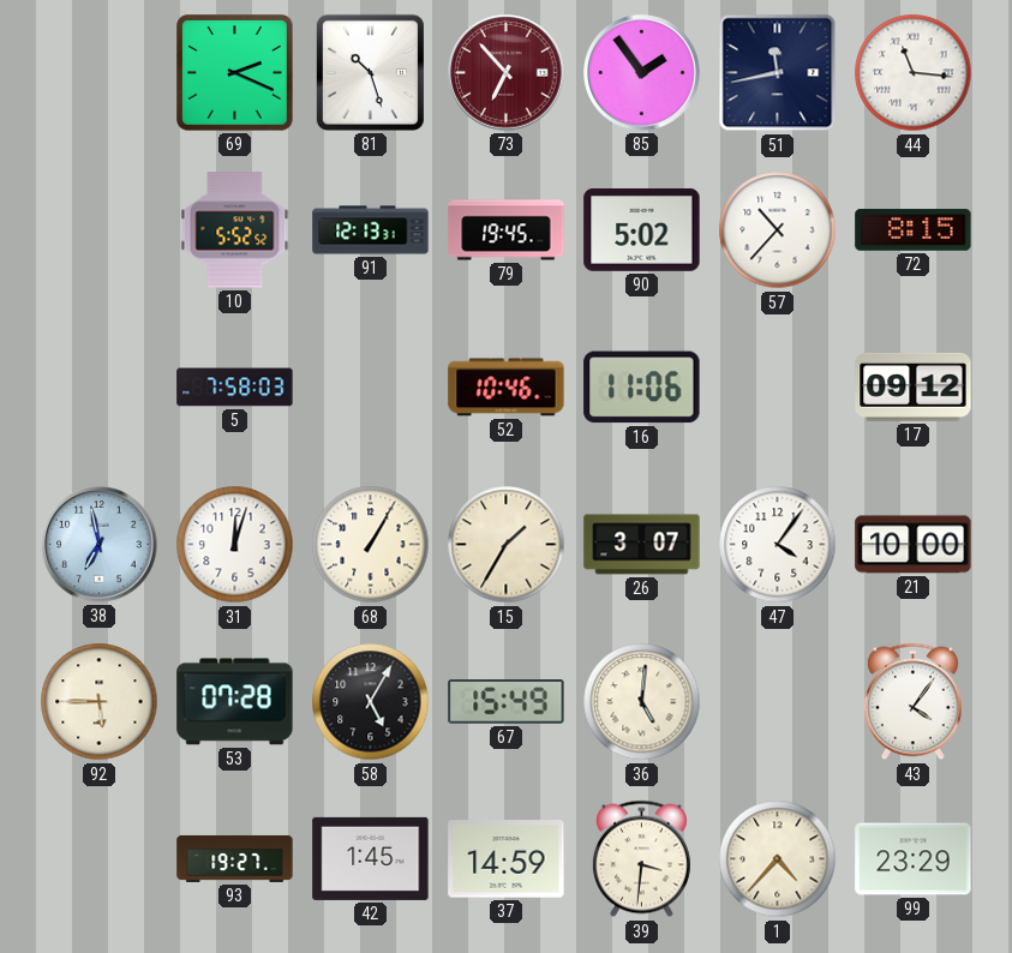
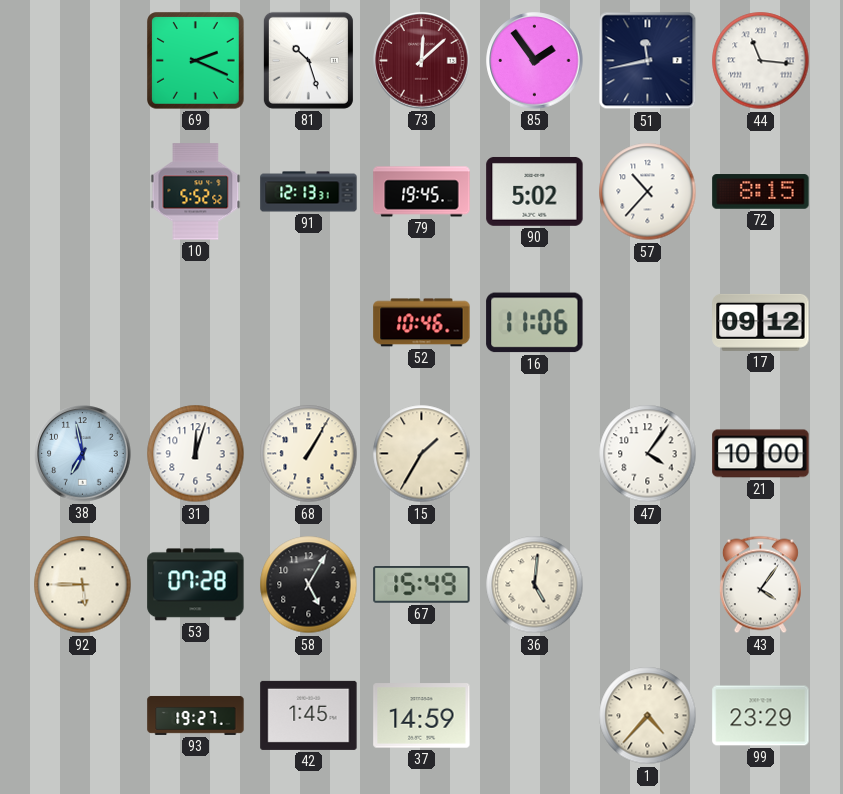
73: 6:53 -> 12:08 (422, 61)
5: 7:58 -> none (235, 388)
26: 3:07 -> none (642, 545)
39: 3:31 -> none (641, 859)
